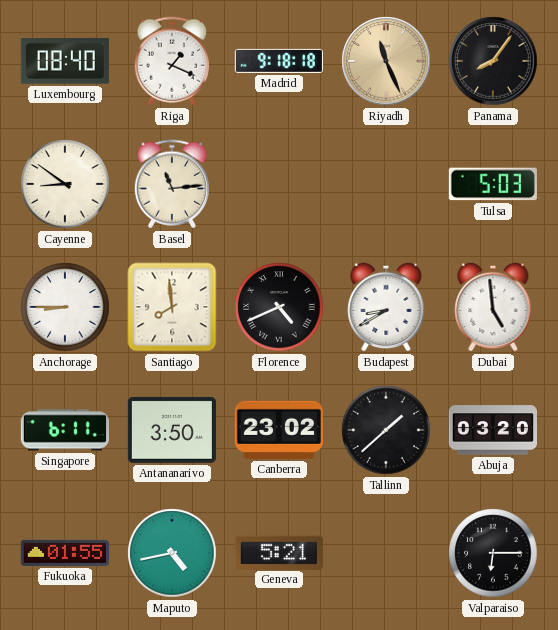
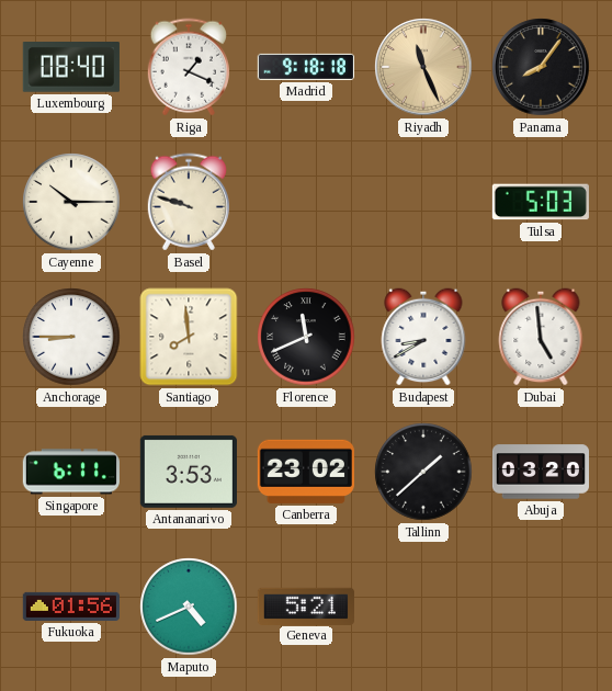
Cayenne: 8:51 -> 10:15 (71, 202)
Basel: 11:14 -> 9:48 (189, 202)
Florence: 4:41 -> 11:41 (306, 337)
Antananarivo: 3:50 -> 3:53 (189, 472)
Fukuoka: 01:55 -> 01:56 (71, 607)
Maputo: 4:43 -> 4:41 (189, 607)
Valparaiso: 6:15 -> none (493, 553)
